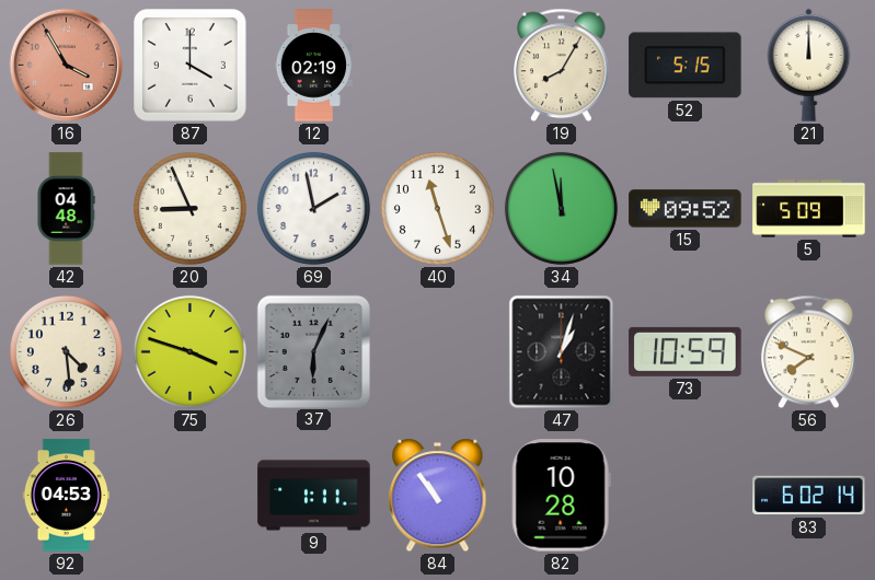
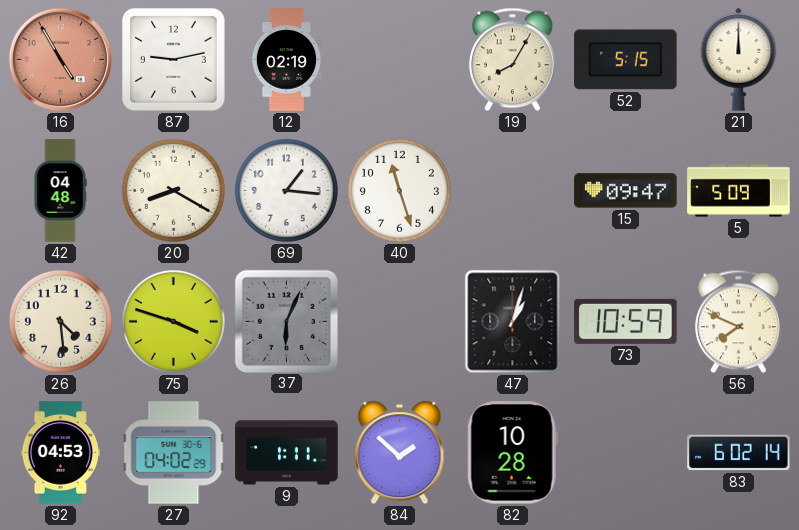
16: 3:55 -> 4:55 (61, 60)
87: 4:00 -> 9:13 (174, 60)
20: 8:56 -> 8:20 (173, 190)
69: 1:58 -> 1:16 (286, 190)
34: 11:58 -> none (561, 208)
15: 09:52 -> 09:47 (626, 191)
27: none -> 04:02 (174, 453)
84: 10:54 -> 1:52 (400, 453)
